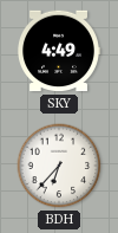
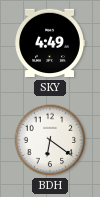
BDH: 6:37 -> 6:21 (50, 140)
